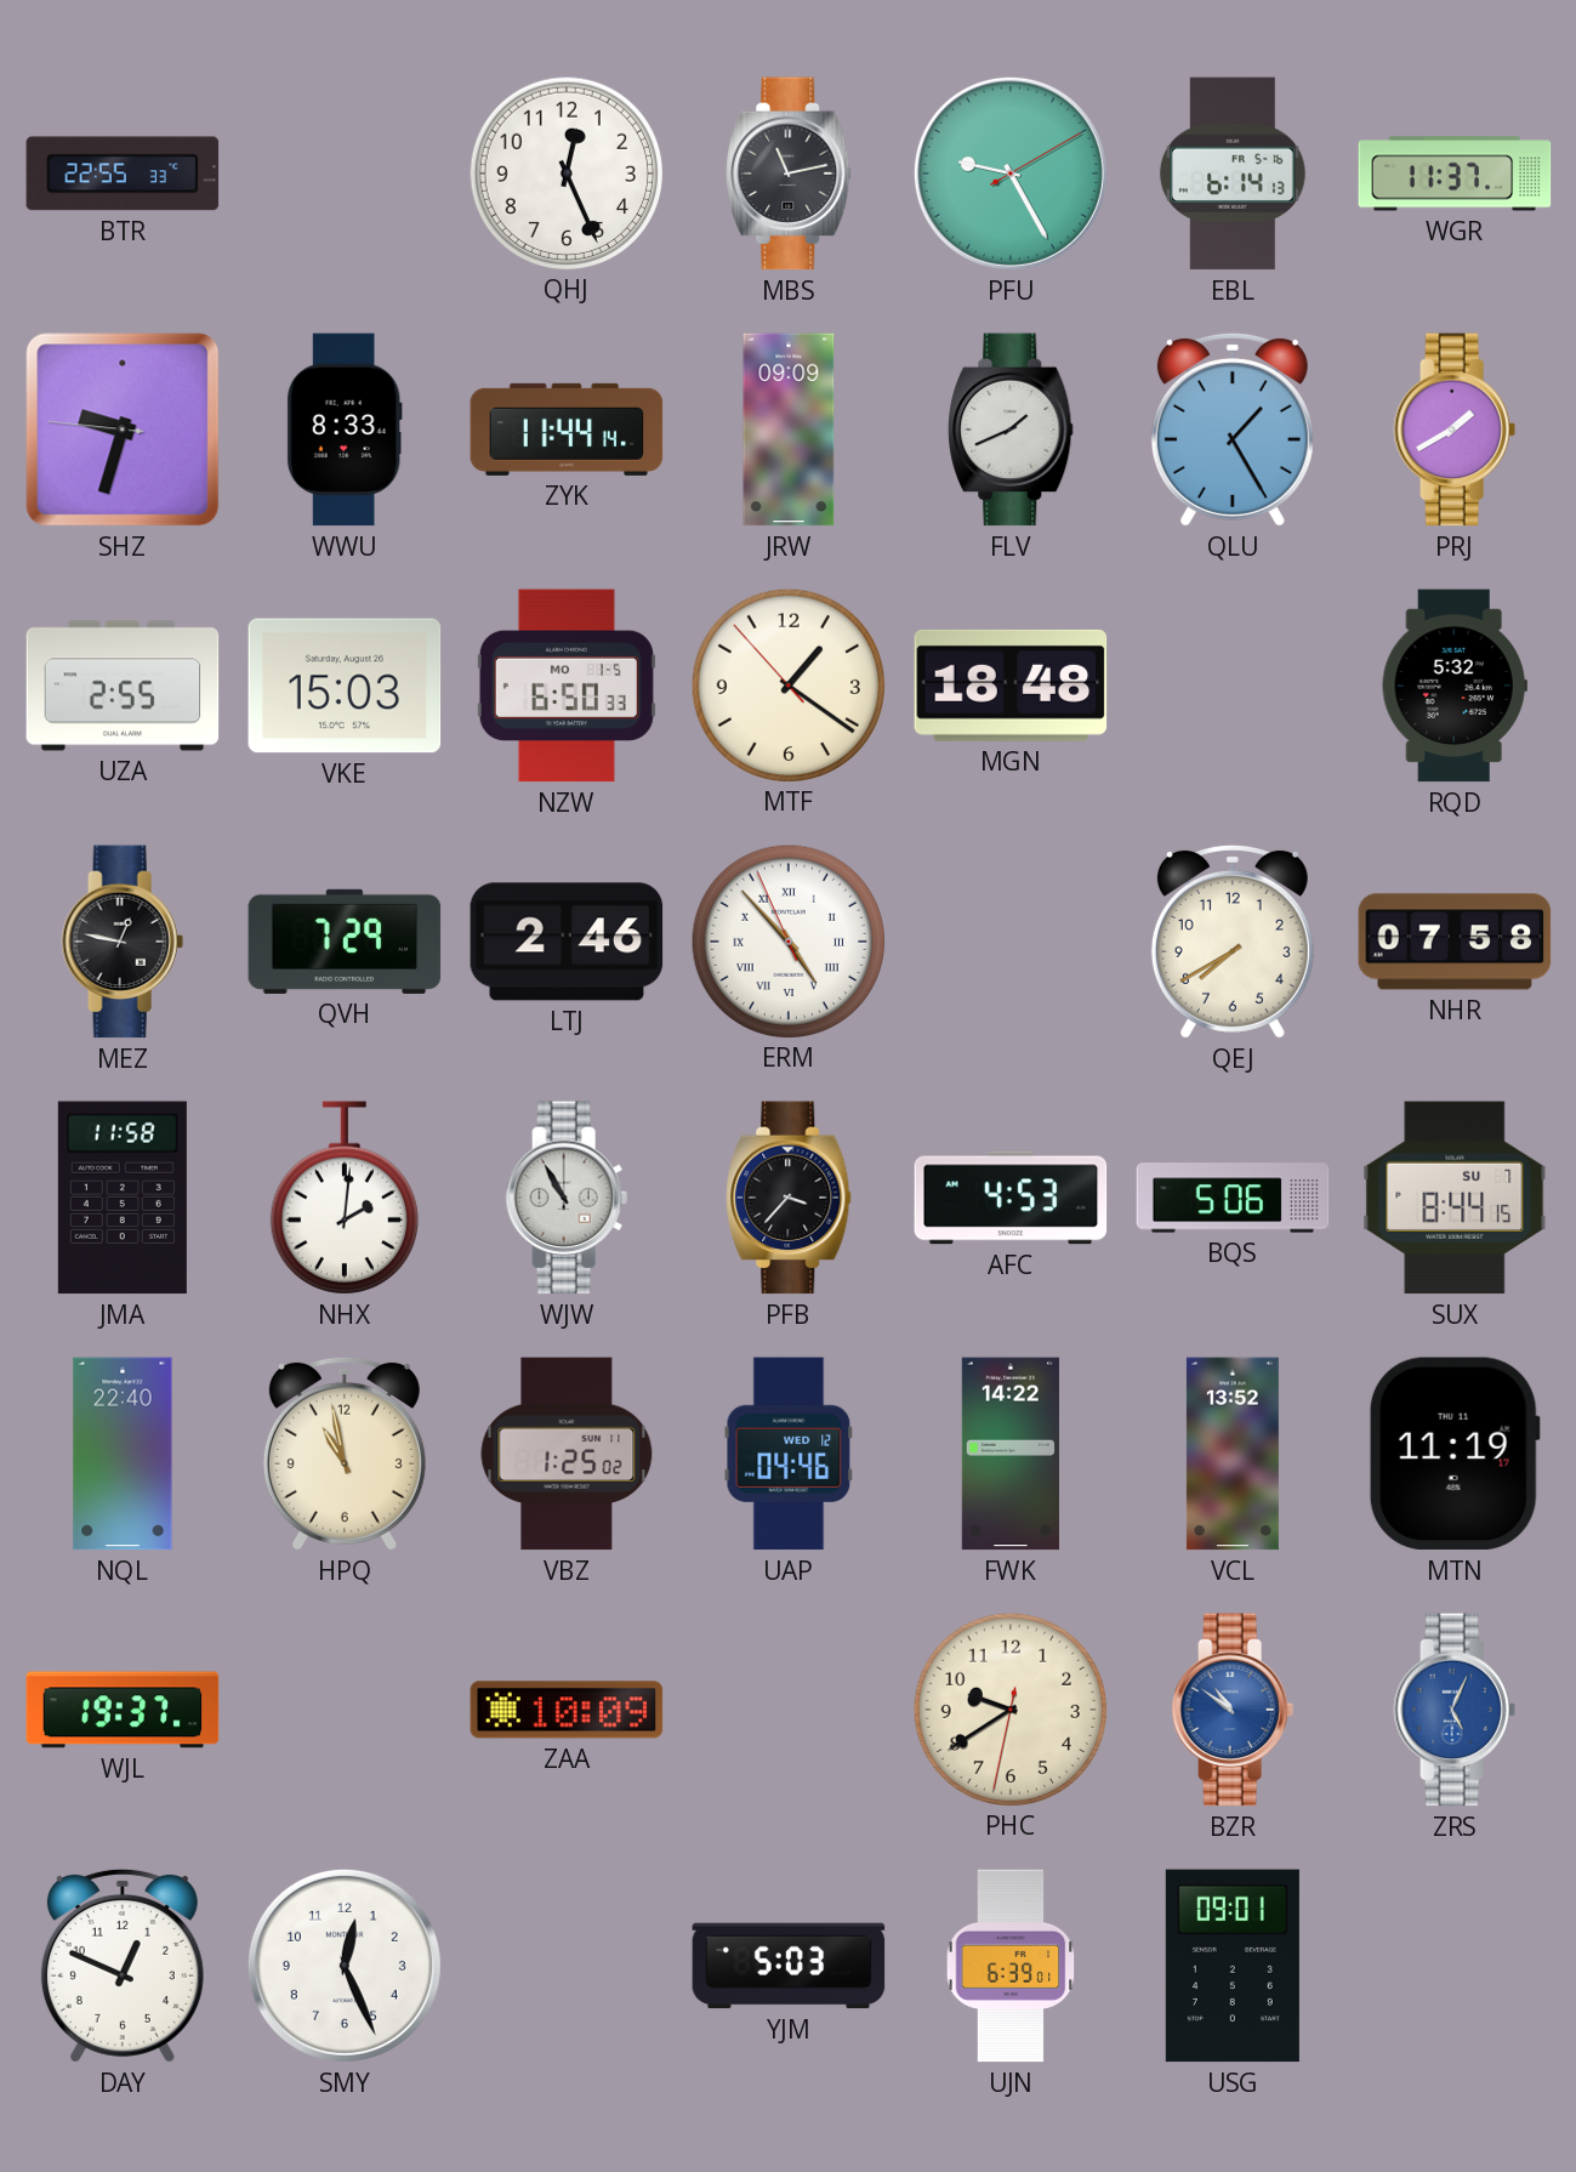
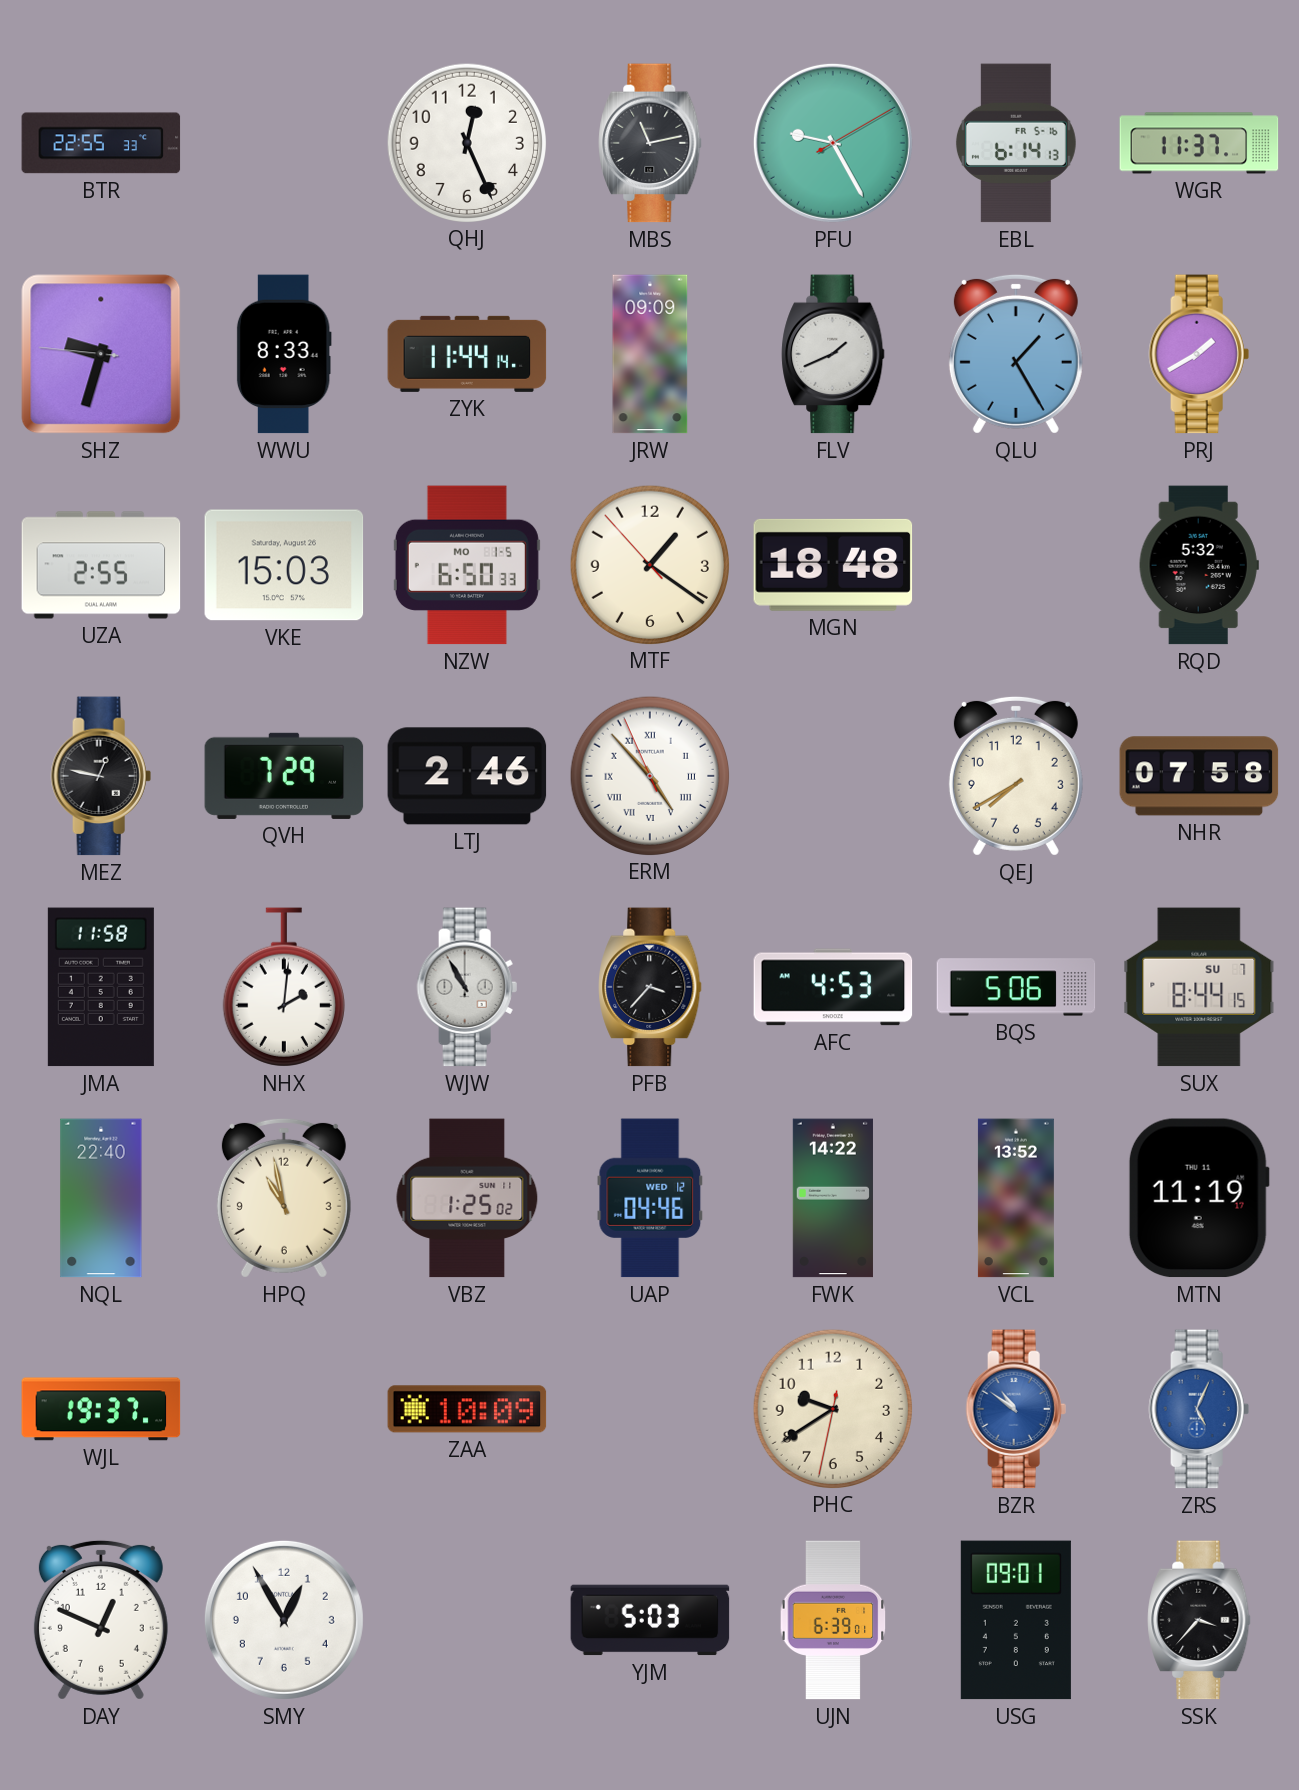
SMY: 12:26 -> 12:55 (284, 1620)
SSK: none -> 3:37 (1199, 1620)
